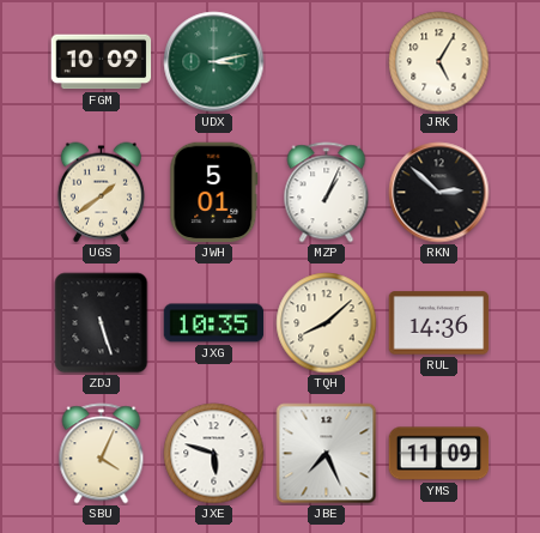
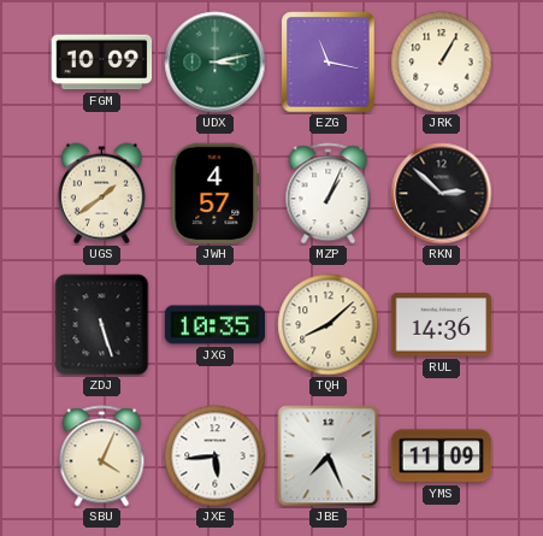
EZG: none -> 11:17 (329, 63)
JRK: 5:05 -> 1:05 (442, 63)
JWH: 5:01 -> 4:57 (216, 194)
JXE: 5:48 -> 5:44 (216, 457)
